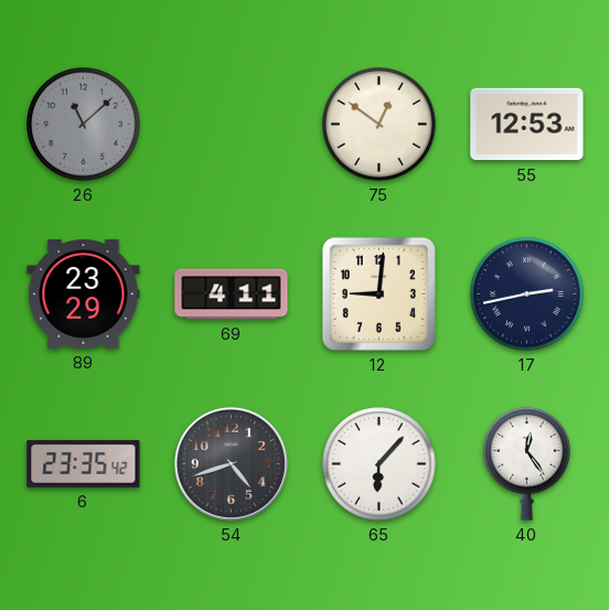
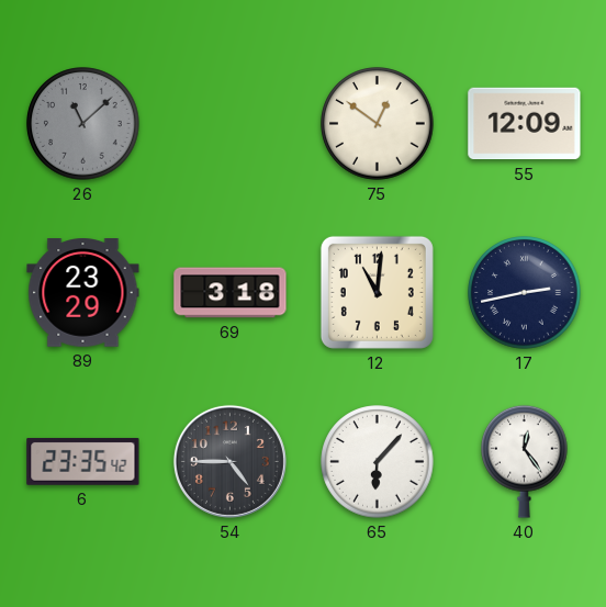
55: 12:53 -> 12:09 (525, 124)
69: 4:11 -> 3:18 (231, 293)
12: 9:01 -> 11:01 (377, 292)
54: 4:42 -> 4:45 (229, 461)
